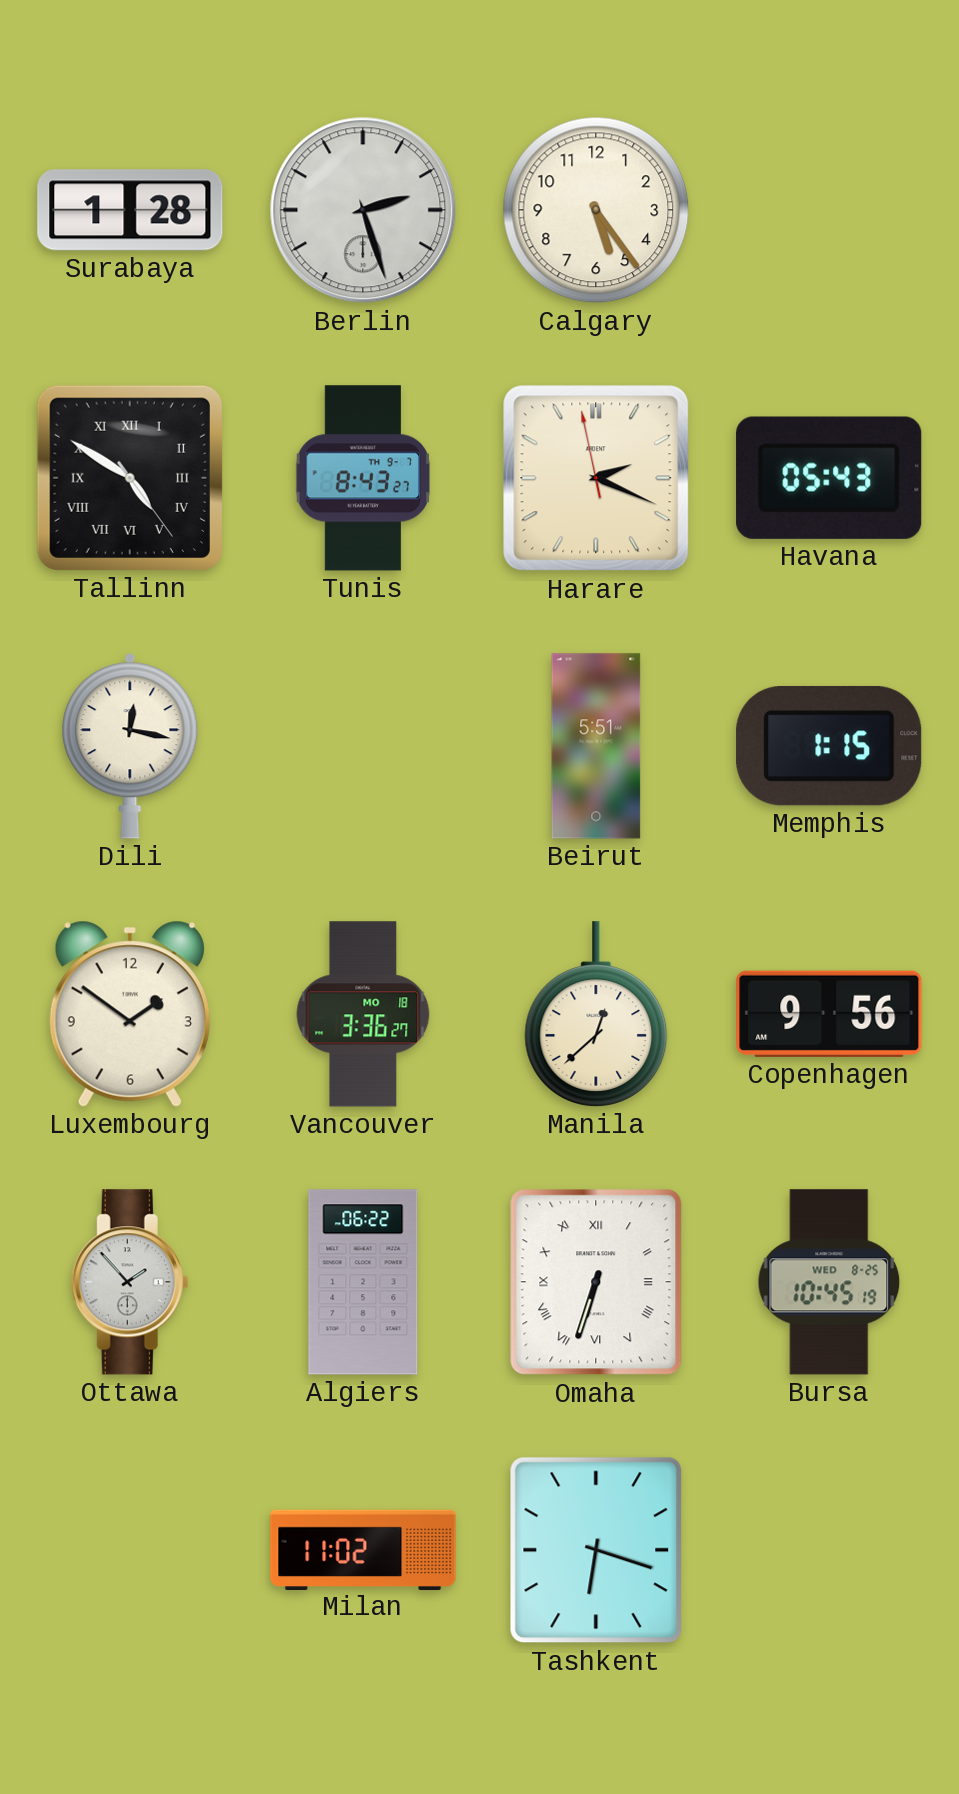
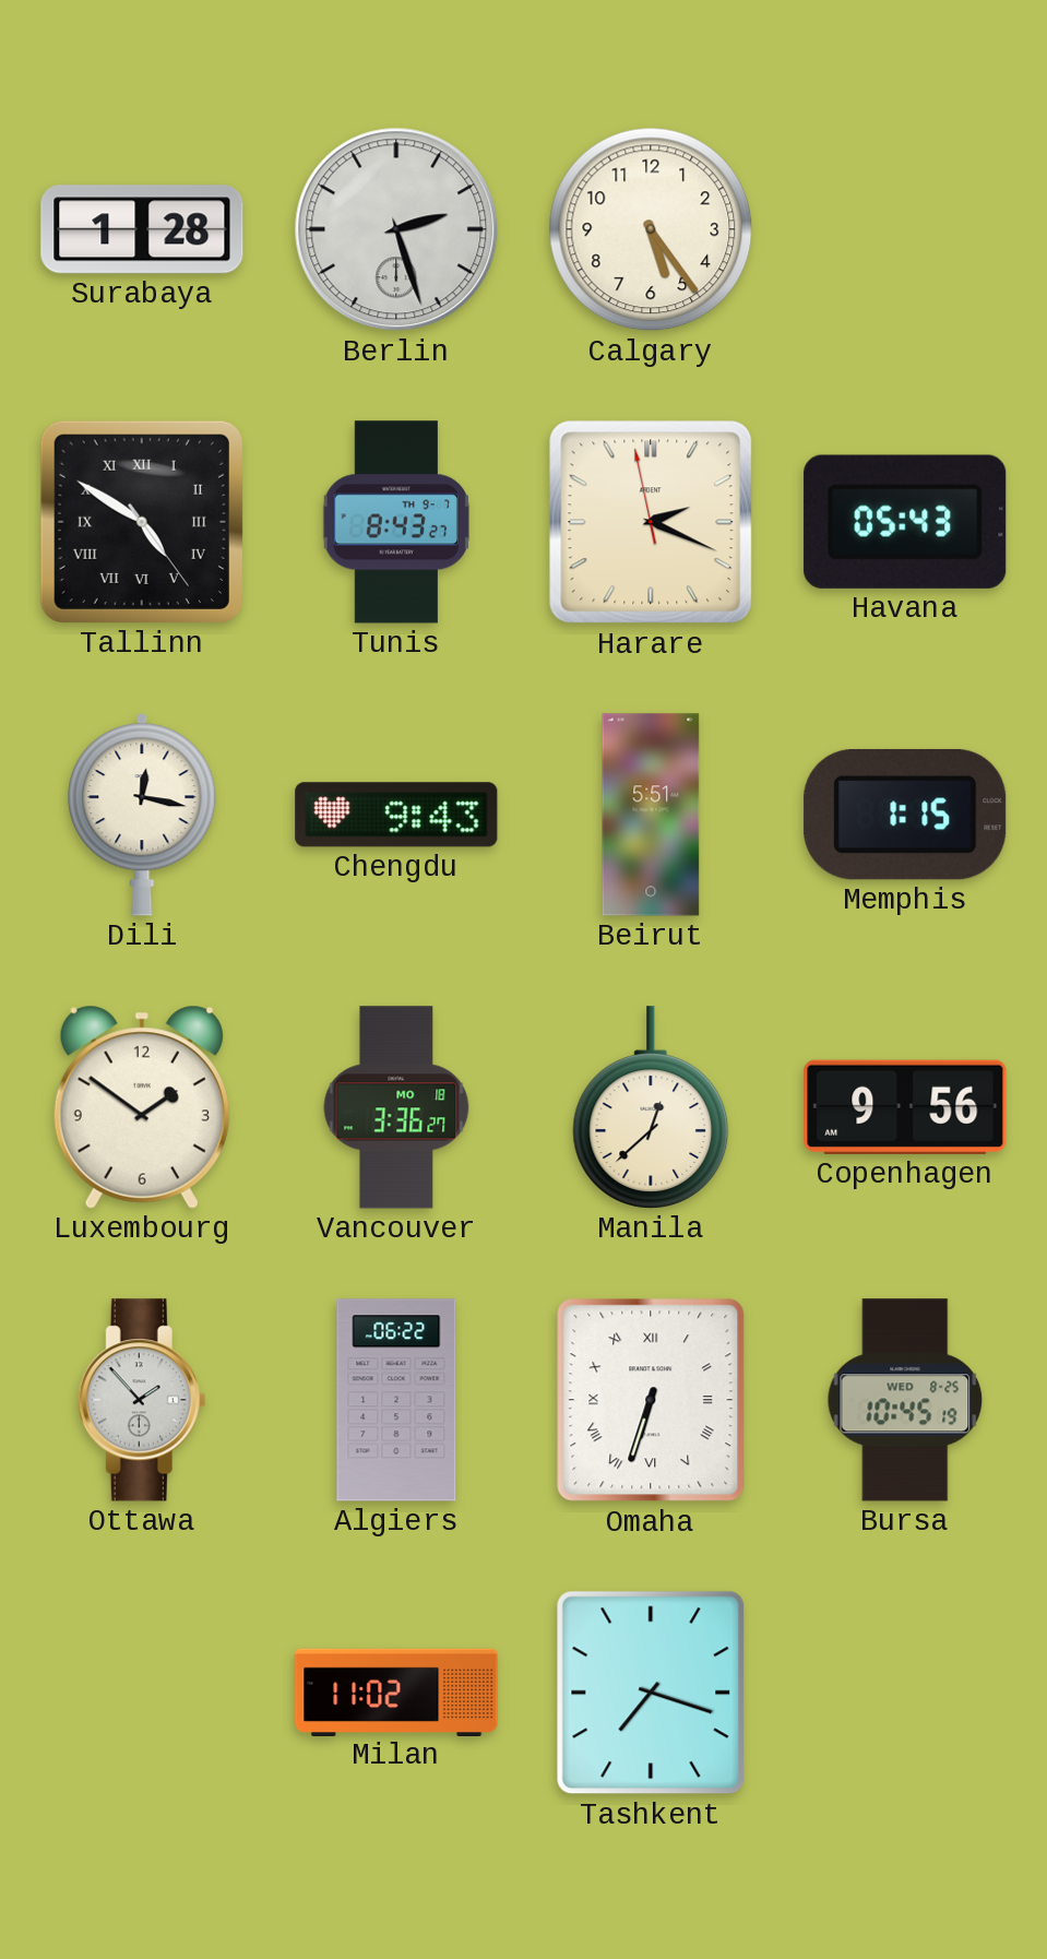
Chengdu: none -> 9:43 (396, 815)
Tashkent: 6:18 -> 7:18 (651, 1693)
